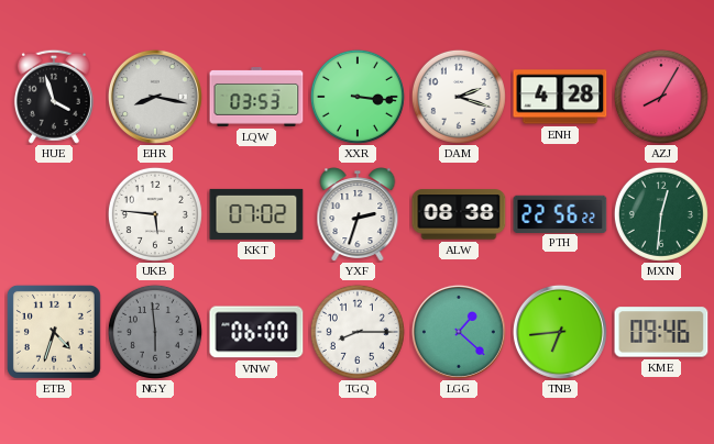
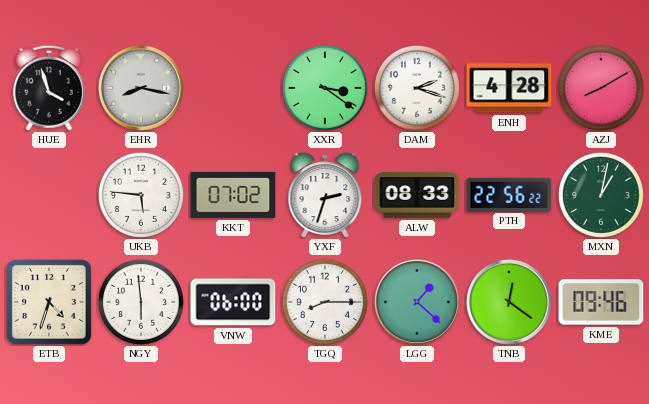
LQW: 03:53 -> none (256, 98)
XXR: 3:16 -> 3:21 (325, 88)
AZJ: 8:05 -> 8:10 (601, 88)
ALW: 08:38 -> 08:33 (417, 195)
MXN: 12:31 -> 1:02 (601, 195)
NGY dial: grey -> white (141, 302)
TNB: 6:44 -> 12:21 (509, 302)
